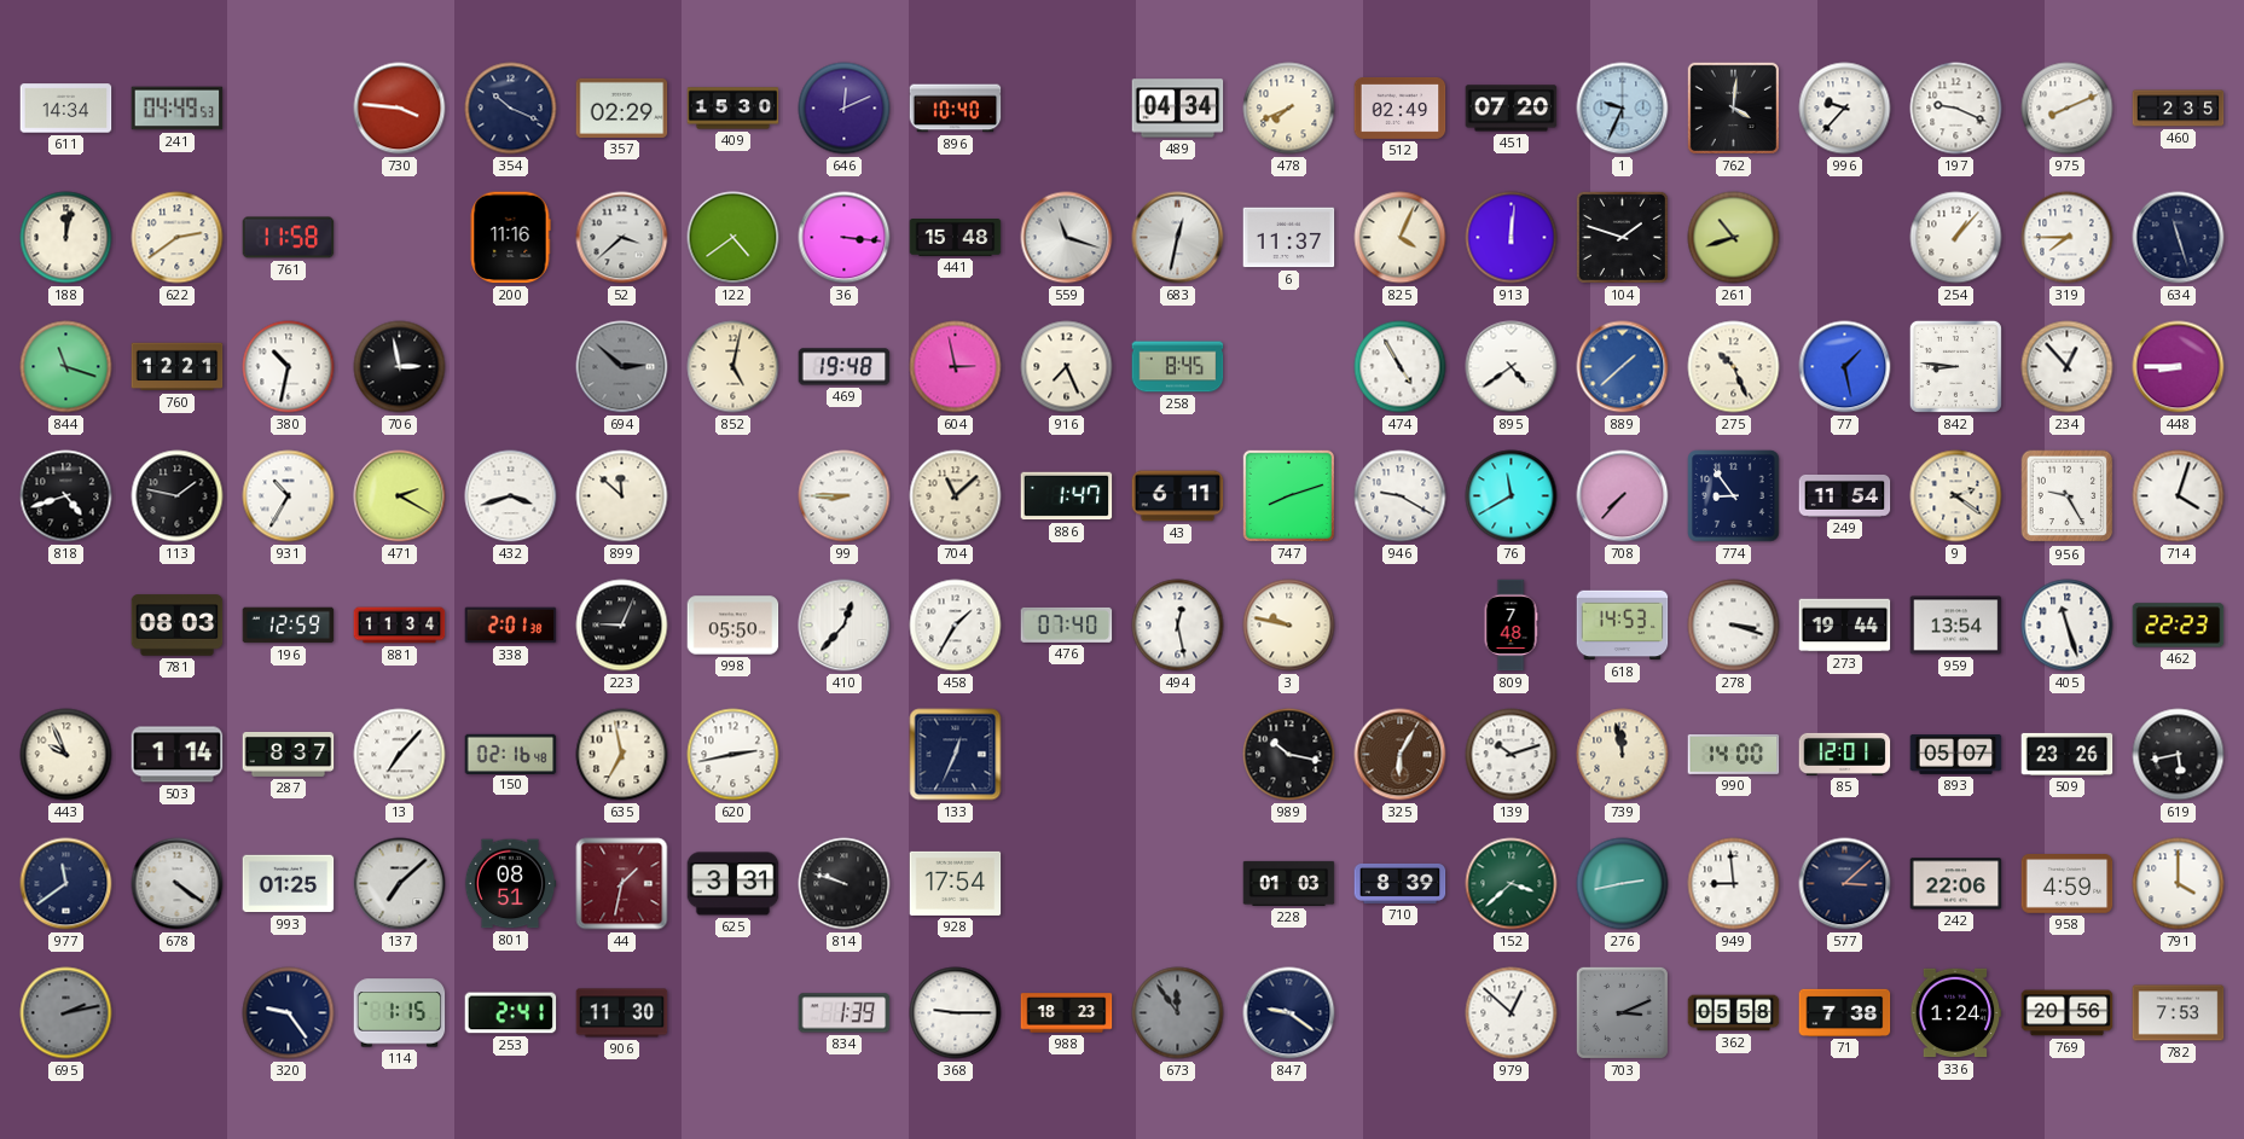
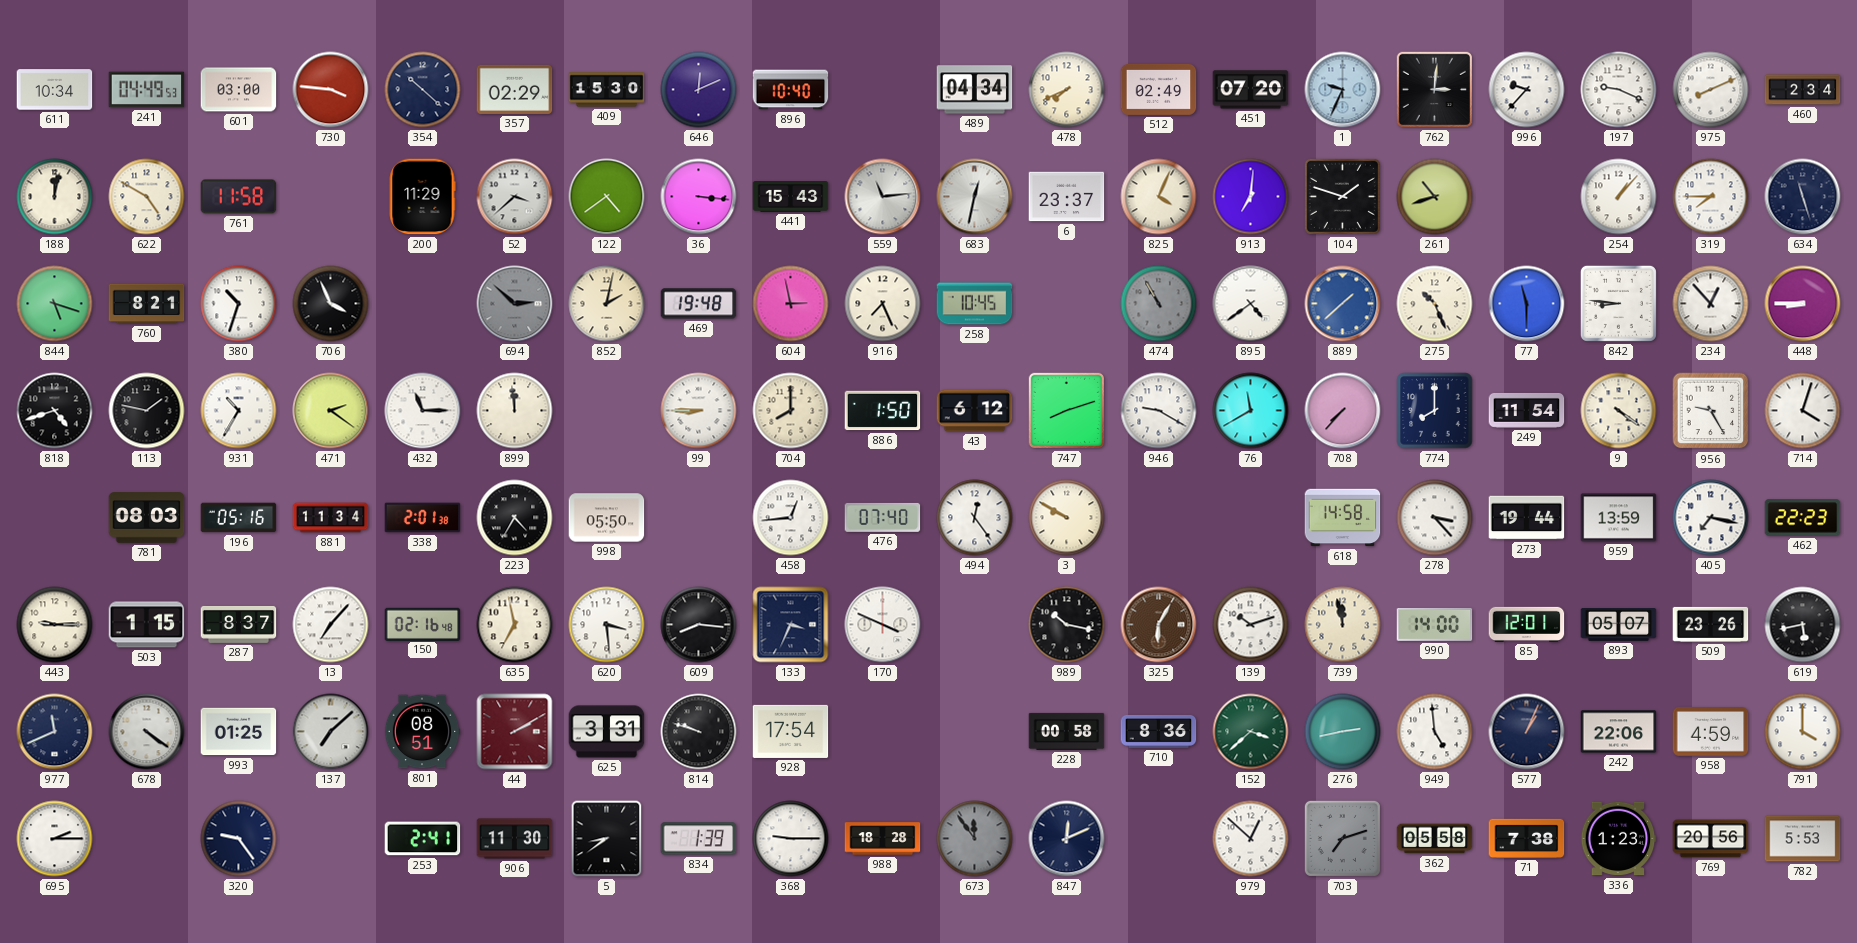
611: 14:34 -> 10:34 (55, 90)
601: none -> 03:00 (239, 90)
354: 10:19 -> 10:22 (423, 90)
762: 4:01 -> 3:01 (1434, 89)
460: 2:35 -> 2:34 (1803, 90)
622: 2:39 -> 4:50 (147, 197)
200: 11:16 -> 11:29 (422, 197)
441: 15:48 -> 15:43 (791, 197)
559: 11:18 -> 11:14 (883, 197)
6: 11:37 -> 23:37 (1067, 197)
913: 12:01 -> 7:01 (1251, 197)
844: 11:18 -> 5:18 (55, 304)
760: 12:21 -> 8:21 (147, 304)
380: 10:32 -> 10:33 (239, 304)
706: 2:58 -> 3:56 (331, 304)
852: 5:02 -> 2:02 (607, 304)
258: 8:45 -> 10:45 (975, 304)
474: 4:55 -> 10:55 (1159, 304)
474 dial: white -> grey (1159, 304)
77: 1:28 -> 11:30 (1527, 304)
471: 2:20 -> 2:21 (331, 411)
432: 3:42 -> 11:15 (423, 411)
899: 11:52 -> 11:59 (515, 411)
704: 11:08 -> 8:00 (791, 411)
886: 1:47 -> 1:50 (883, 411)
43: 6:11 -> 6:12 (975, 411)
774: 8:54 -> 8:00 (1435, 411)
9: 2:21 -> 4:21 (1619, 411)
196: 12:59 -> 05:16 (239, 518)
223: 9:04 -> 4:35 (515, 518)
410: 12:37 -> none (845, 626)
458: 1:35 -> 12:44 (791, 518)
494: 12:28 -> 12:24 (975, 518)
3: 9:47 -> 9:50 (1067, 518)
809: 7:48 -> none (1511, 626)
618: 14:53 -> 14:58 (1343, 518)
278: 3:18 -> 3:23 (1435, 518)
959: 13:54 -> 13:59 (1619, 518)
405: 11:27 -> 7:17 (1711, 518)
443: 9:56 -> 9:15 (55, 625)
503: 1:14 -> 1:15 (147, 625)
620: 2:43 -> 3:29 (607, 625)
609: none -> 8:16 (699, 625)
133: 12:34 -> 3:34 (791, 625)
170: none -> 3:49 (883, 625)
977: 11:39 -> 11:41 (55, 732)
44: 1:32 -> 2:10 (515, 732)
228: 01:03 -> 00:58 (1067, 731)
710: 8:39 -> 8:36 (1159, 731)
949: 8:59 -> 4:59 (1435, 732)
577: 3:08 -> 1:04 (1527, 732)
695: 2:13 -> 2:15 (55, 839)
695 dial: grey -> white (55, 839)
114: 1:15 -> none (400, 1013)
5: none -> 8:39 (607, 839)
988: 18:23 -> 18:28 (883, 839)
847: 9:21 -> 12:11 (1067, 839)
703: 3:11 -> 7:12 (1342, 838)
336: 1:24 -> 1:23 (1618, 839)
782: 7:53 -> 5:53 (1803, 839)
